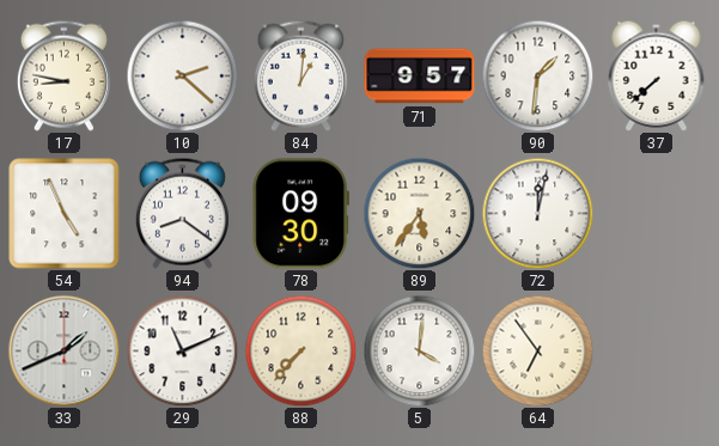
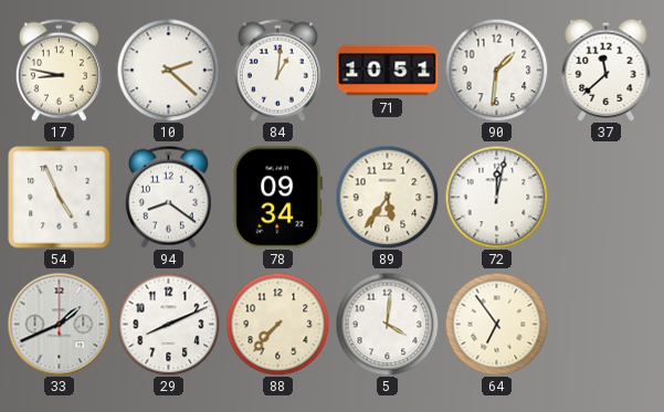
71: 9:57 -> 10:51 (388, 71)
37: 7:38 -> 11:38 (607, 70)
78: 09:30 -> 09:34 (278, 198)
29: 11:11 -> 8:11 (168, 324)
